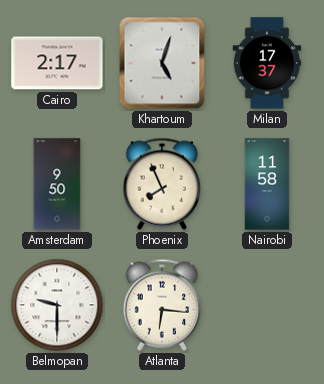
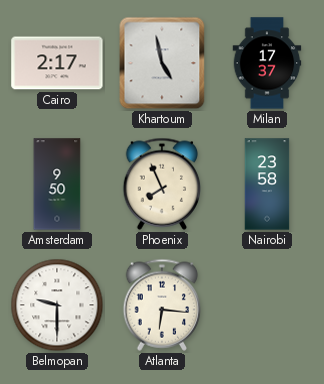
Khartoum: 5:03 -> 4:58 (162, 63)
Nairobi: 11:58 -> 23:58 (267, 184)
